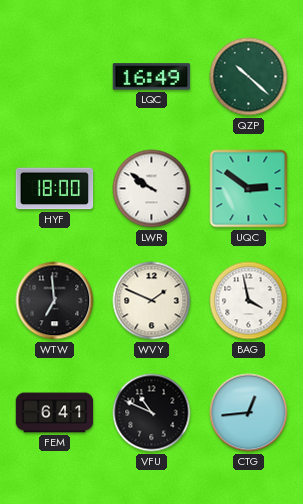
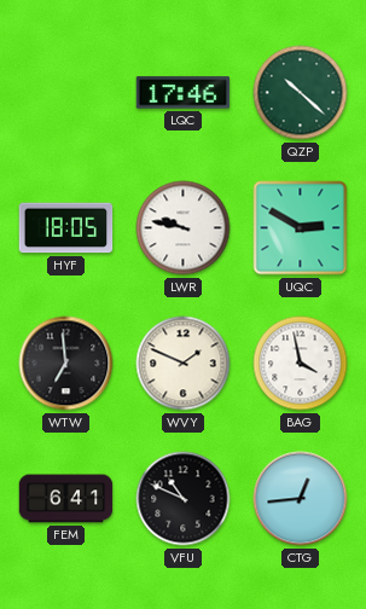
LQC: 16:49 -> 17:46 (184, 93)
HYF: 18:00 -> 18:05 (66, 228)
LWR: 9:51 -> 9:47 (184, 228)
UQC: 2:51 -> 2:50 (301, 228)
